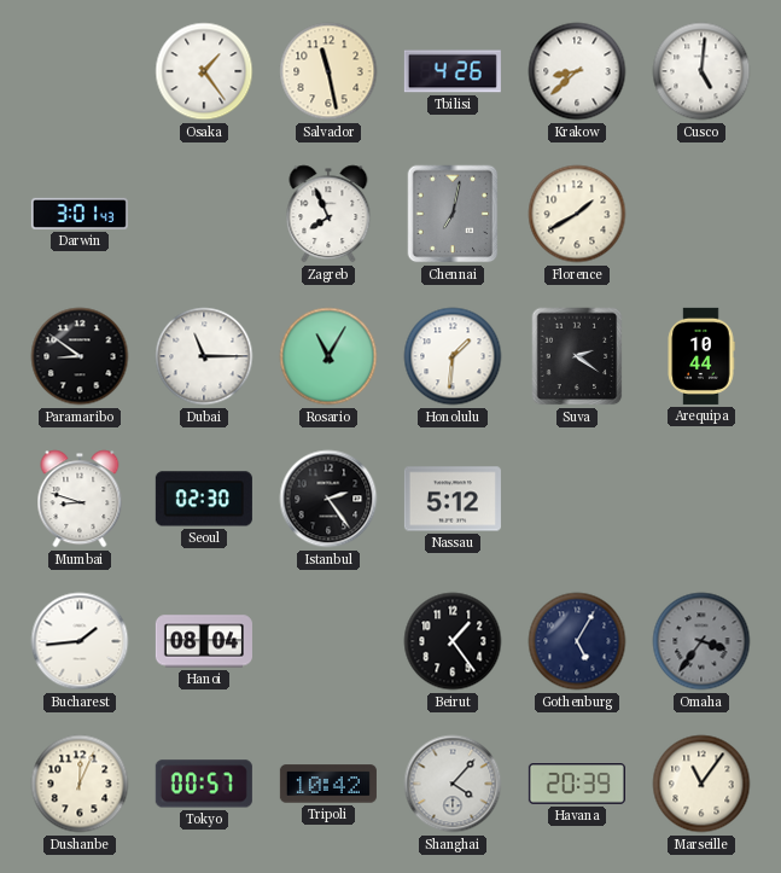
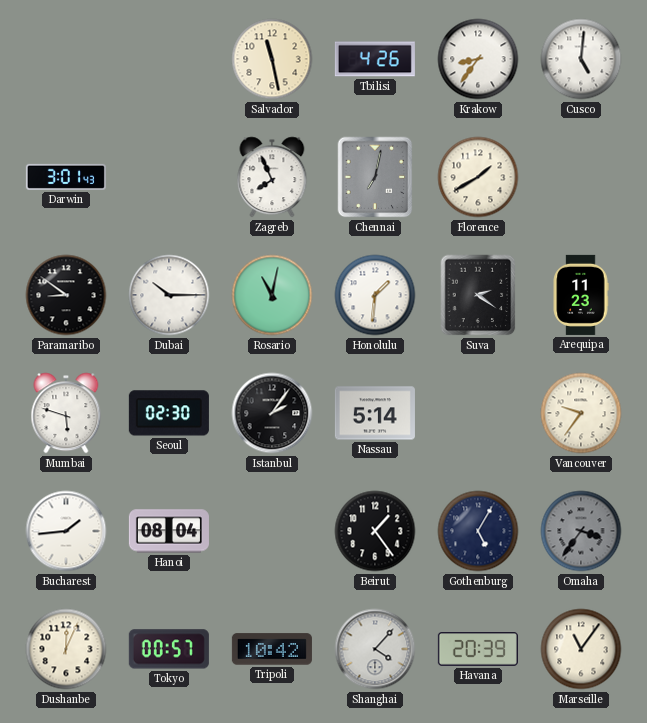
Osaka: 1:24 -> none (204, 71)
Krakow: 8:38 -> 8:36 (478, 59)
Dubai: 11:15 -> 10:15 (169, 295)
Rosario: 11:05 -> 11:02 (272, 295)
Arequipa: 10:44 -> 11:23 (581, 295)
Mumbai: 8:48 -> 5:48 (66, 413)
Istanbul: 2:24 -> 2:06 (272, 413)
Nassau: 5:12 -> 5:14 (375, 413)
Vancouver: none -> 9:36 (581, 413)
